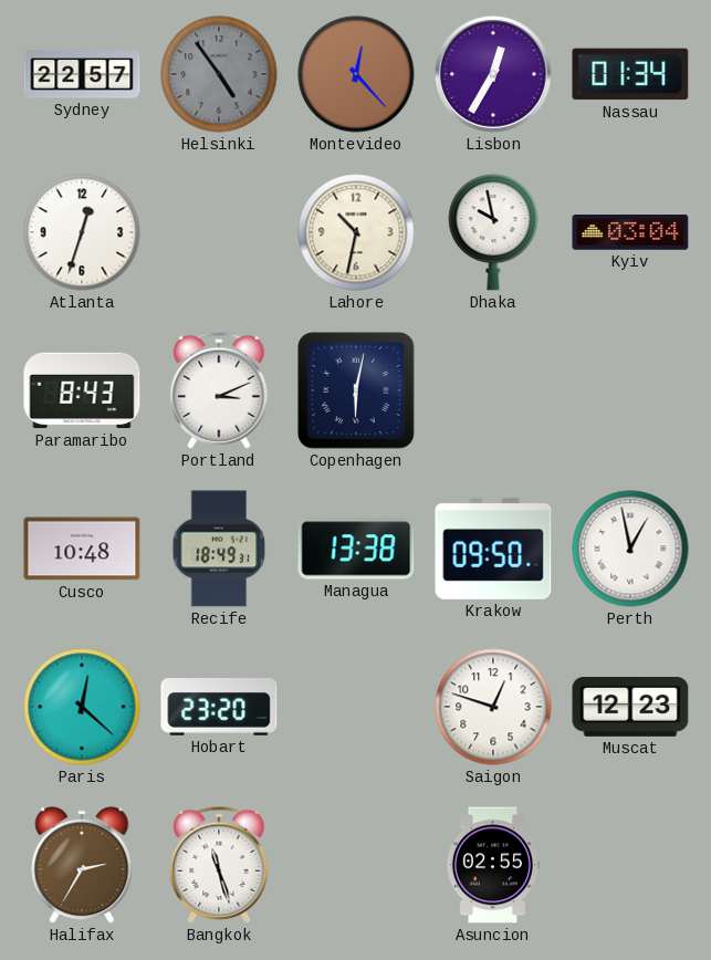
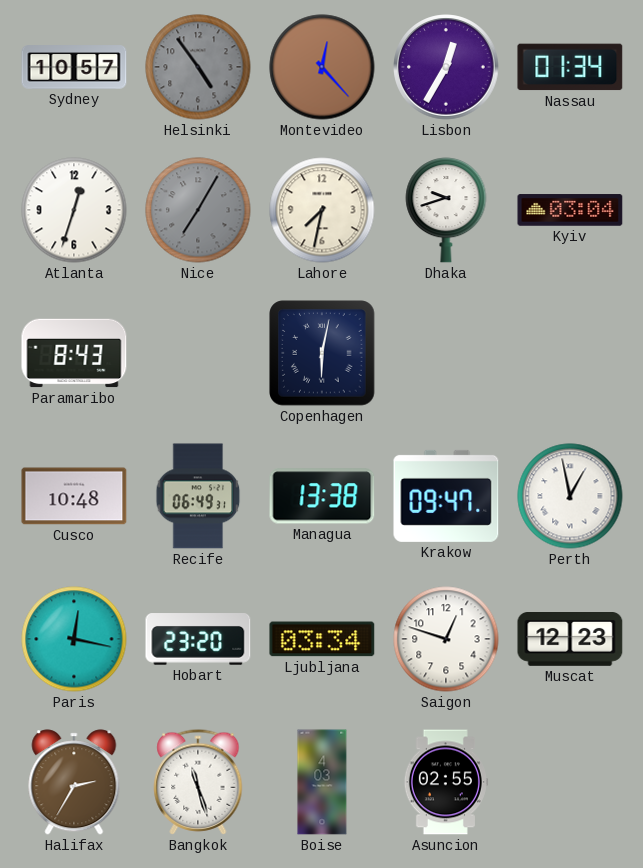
Sydney: 22:57 -> 10:57 (74, 67)
Nice: none -> 7:05 (198, 210)
Lahore: 10:32 -> 7:32 (322, 210)
Dhaka: 9:58 -> 9:42 (446, 211)
Portland: 3:11 -> none (219, 390)
Recife: 18:49 -> 06:49 (198, 496)
Krakow: 09:50 -> 09:47 (446, 496)
Paris: 12:22 -> 12:17 (74, 639)
Ljubljana: none -> 03:34 (322, 639)
Boise: none -> 4:03 (322, 782)
